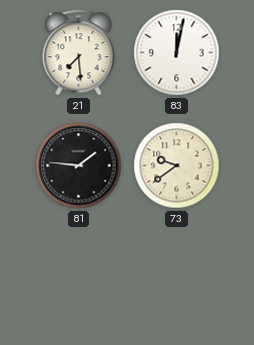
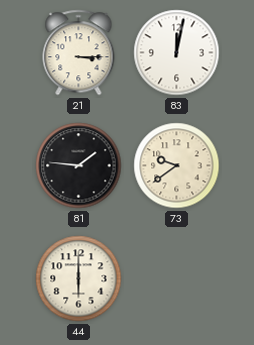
21: 7:29 -> 3:15 (79, 53)
44: none -> 6:00 (79, 279)
